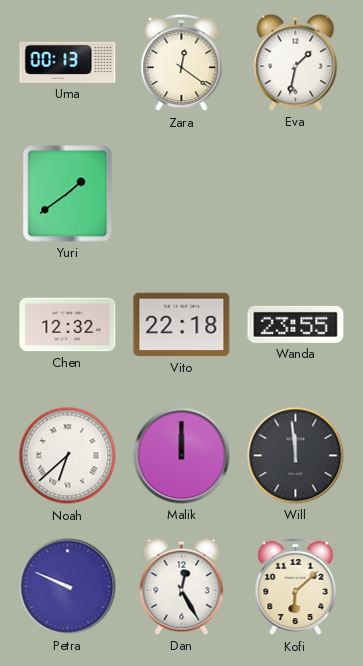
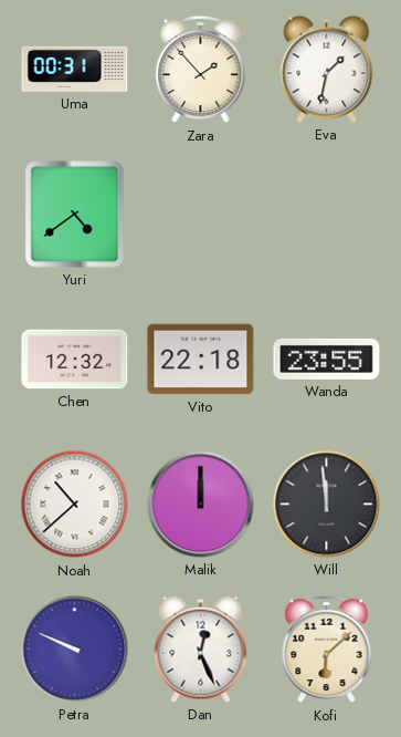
Uma: 00:13 -> 00:31 (75, 69)
Zara: 12:21 -> 1:53 (201, 70)
Yuri: 1:39 -> 4:39 (75, 215)
Noah: 6:38 -> 10:38 (75, 505)
Dan: 12:25 -> 12:26 (201, 648)
